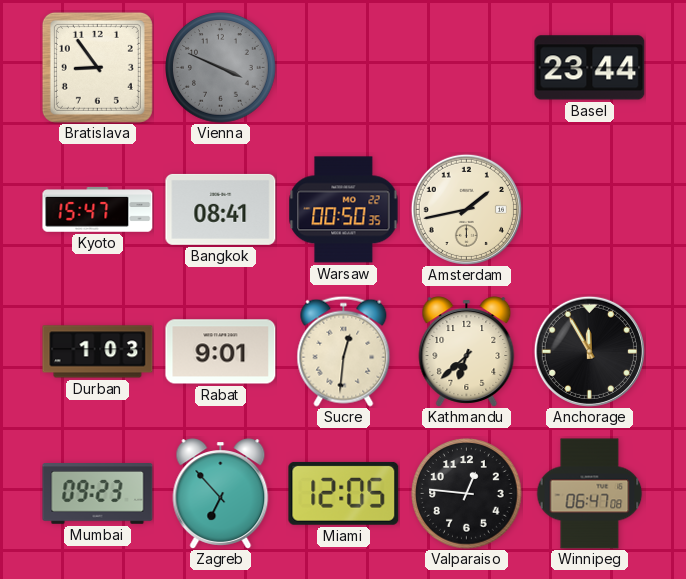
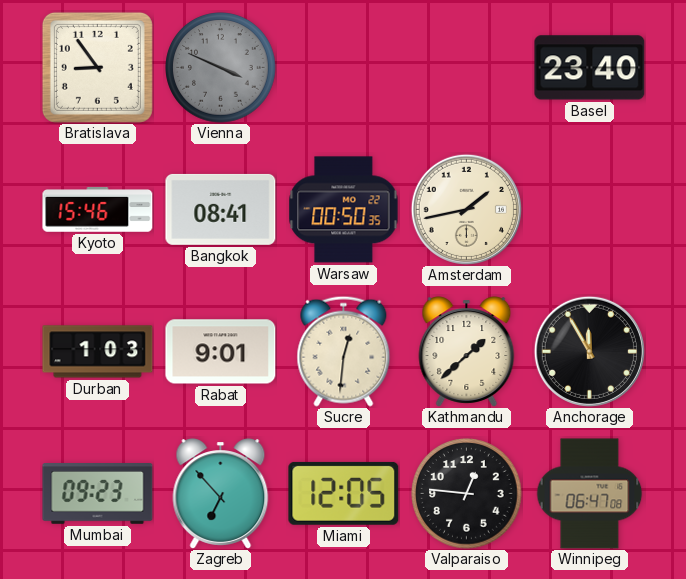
Basel: 23:44 -> 23:40 (590, 68)
Kyoto: 15:47 -> 15:46 (98, 210)
Kathmandu: 6:38 -> 1:38 (467, 352)
